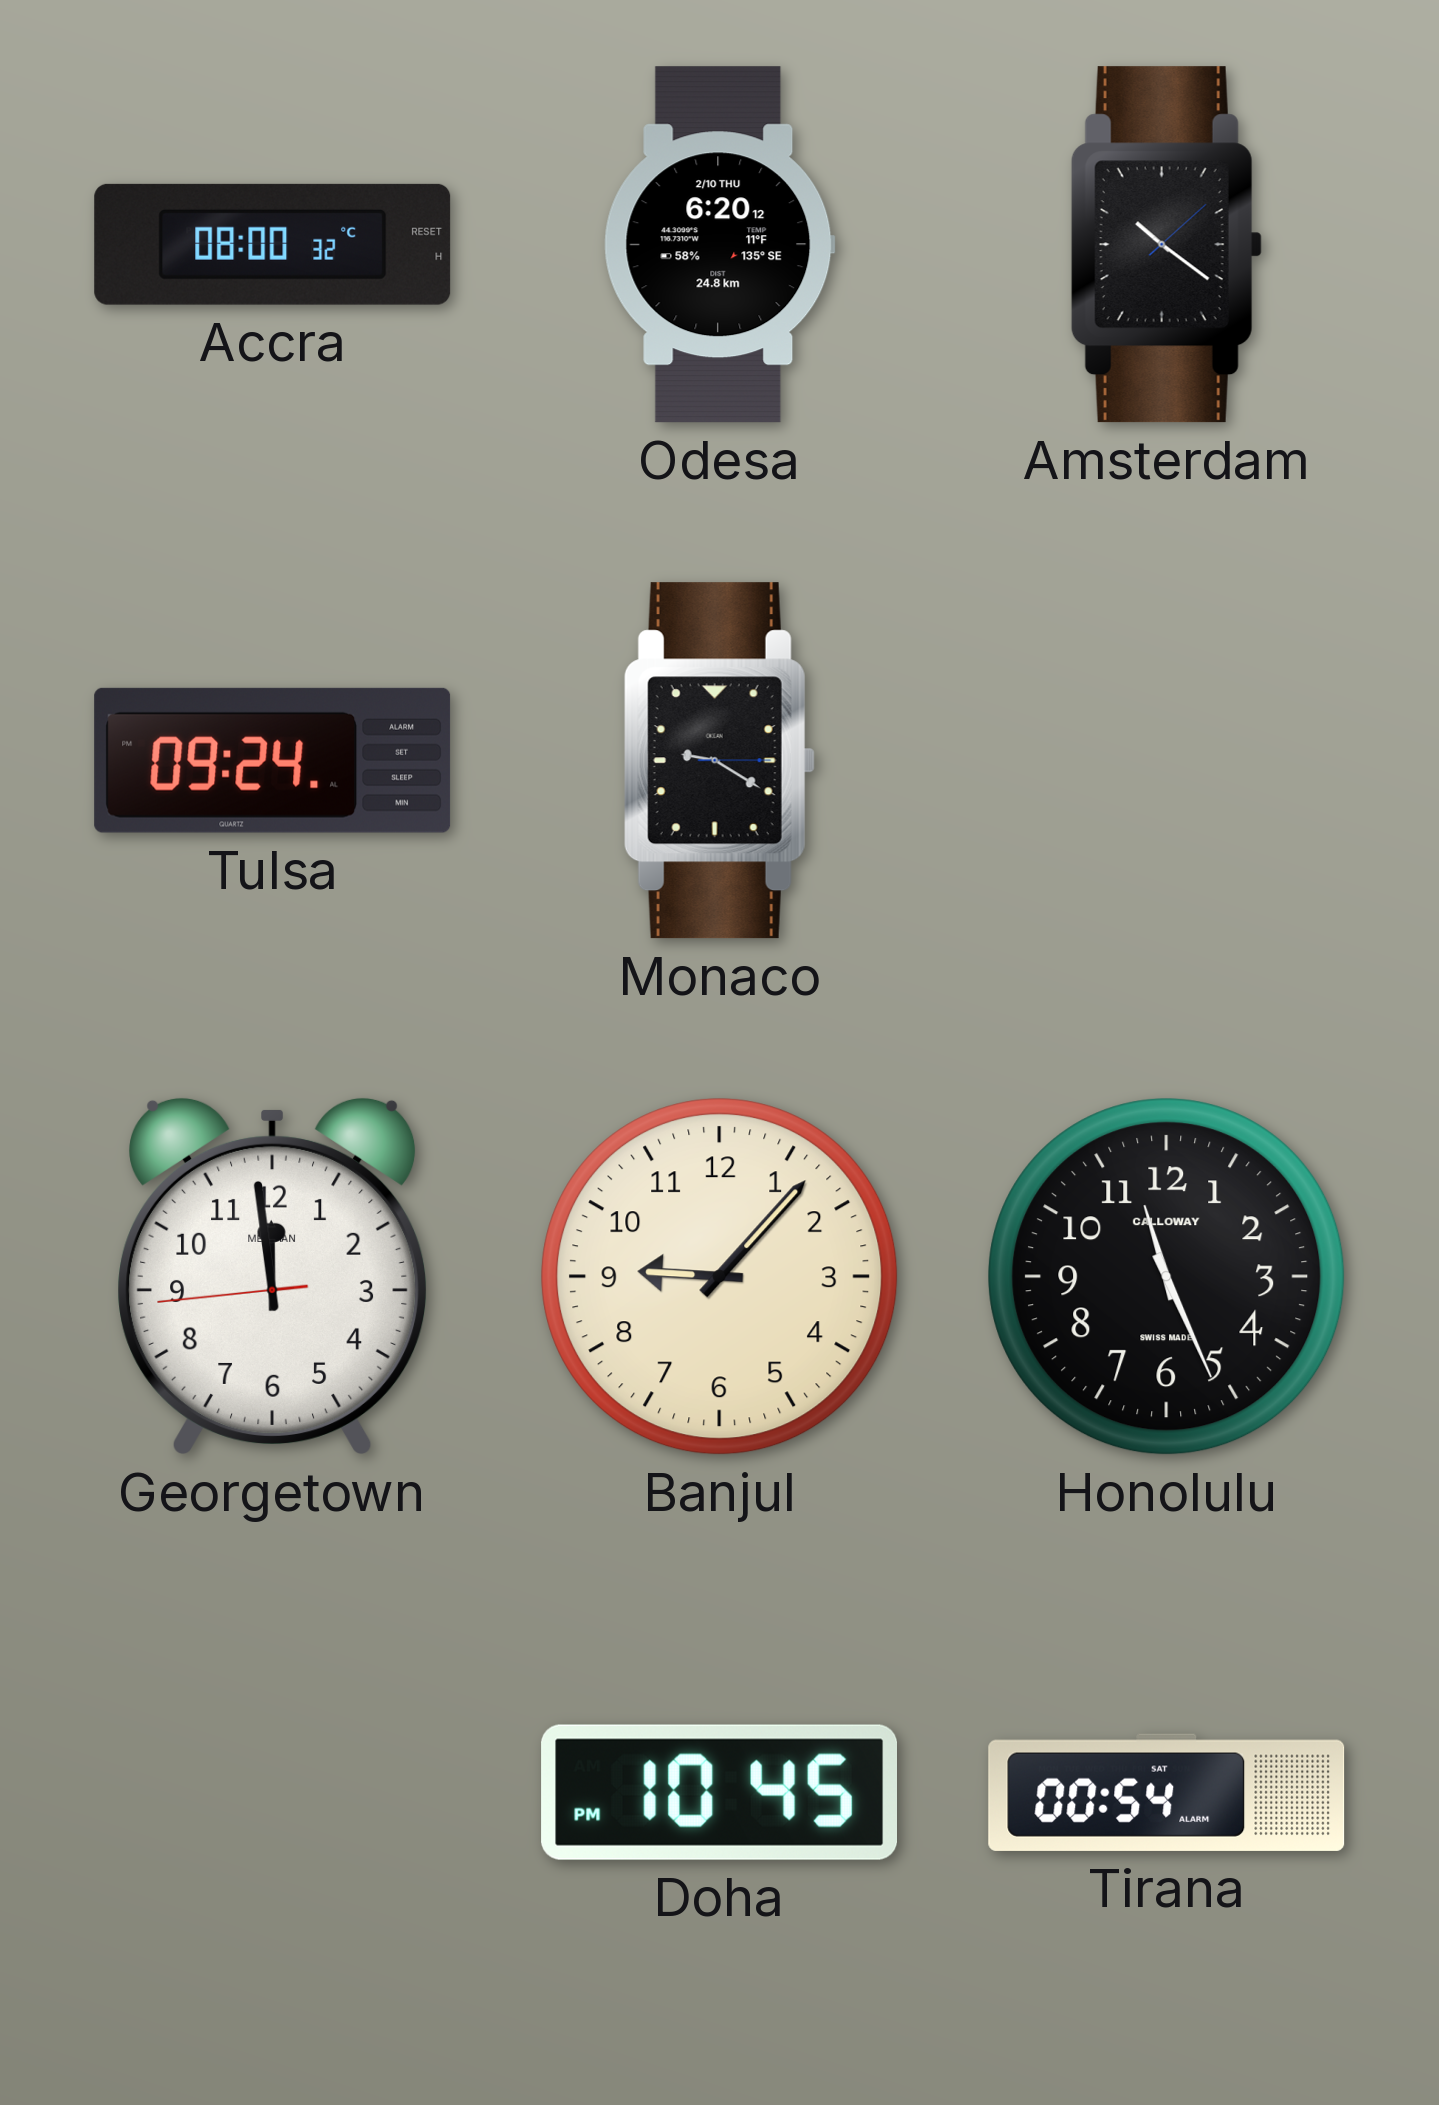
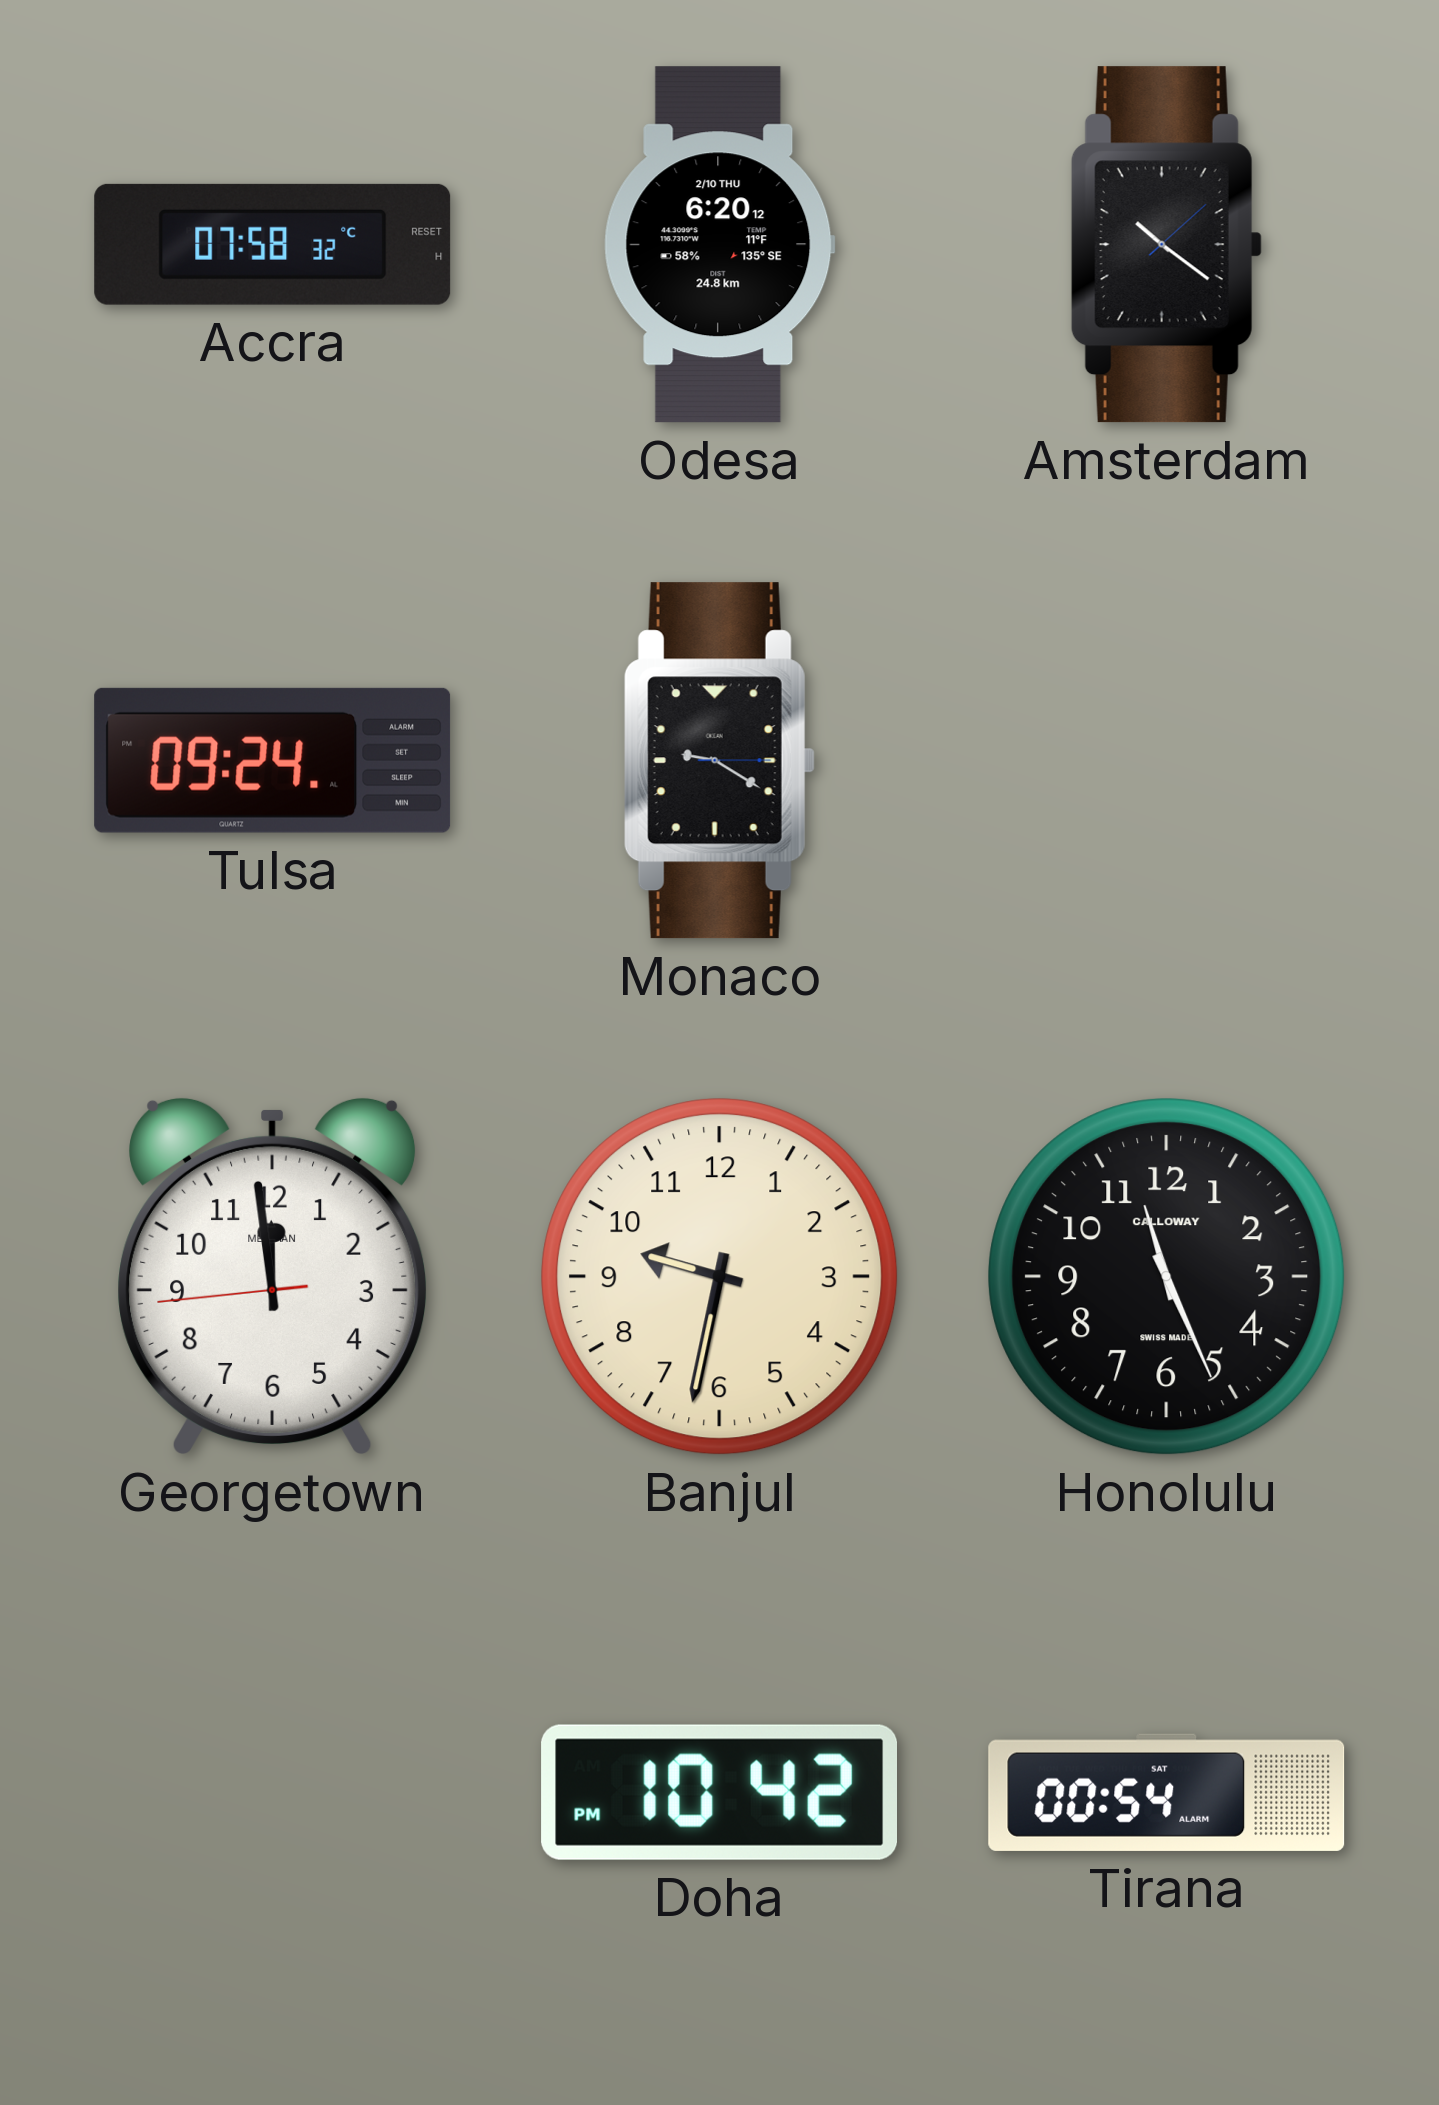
Accra: 08:00 -> 07:58 (273, 244)
Banjul: 9:07 -> 9:32 (720, 1277)
Doha: 10:45 -> 10:42 (719, 1792)
